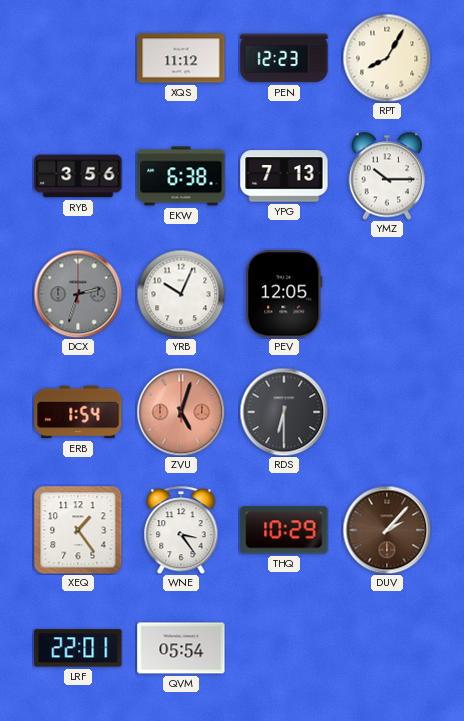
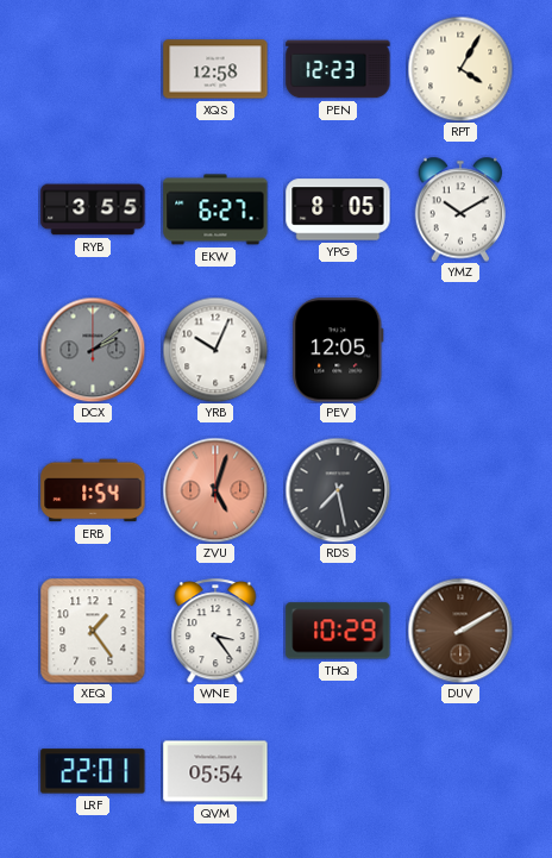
XQS: 11:12 -> 12:58 (215, 69)
RPT: 8:05 -> 4:05 (460, 69)
RYB: 3:56 -> 3:55 (93, 209)
EKW: 6:38 -> 6:27 (215, 209)
YPG: 7:13 -> 8:05 (338, 209)
YMZ: 10:15 -> 10:10 (460, 209)
DCX: 2:33 -> 2:09 (93, 350)
RDS: 6:30 -> 7:28 (338, 490)
DUV: 2:07 -> 2:10 (460, 631)
